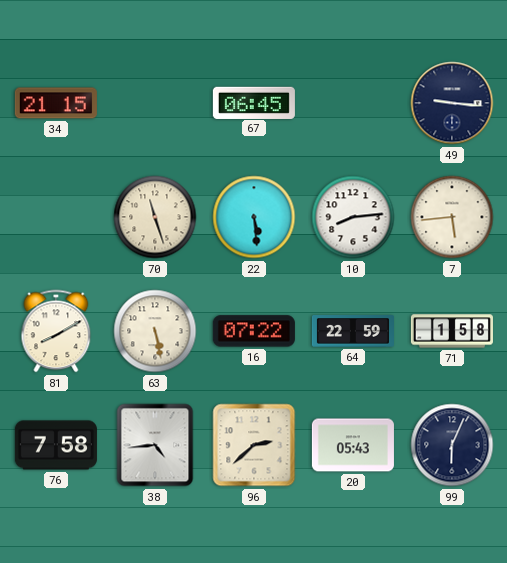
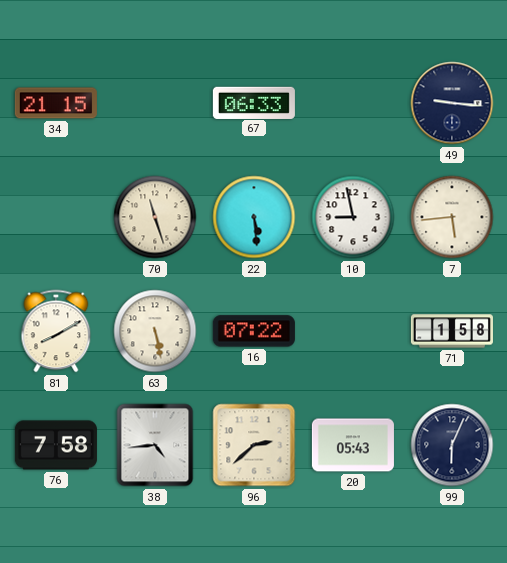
67: 06:45 -> 06:33 (254, 102)
10: 8:14 -> 8:58 (353, 217)
64: 22:59 -> none (353, 331)
